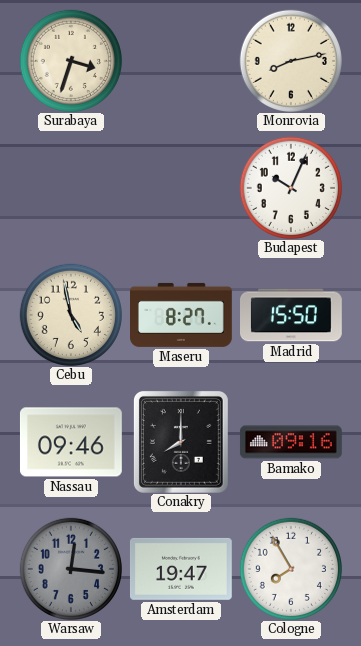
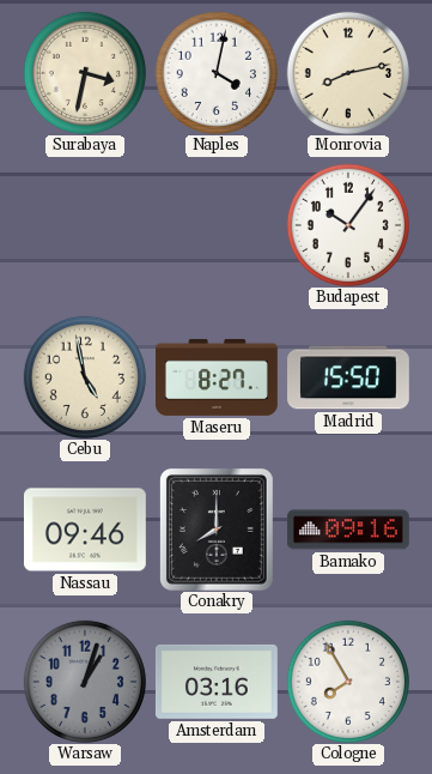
Surabaya: 3:33 -> 3:32 (85, 73)
Naples: none -> 4:02 (217, 73)
Budapest: 10:04 -> 10:06 (348, 225)
Warsaw: 12:16 -> 1:03 (85, 682)
Amsterdam: 19:47 -> 03:16 (217, 682)
